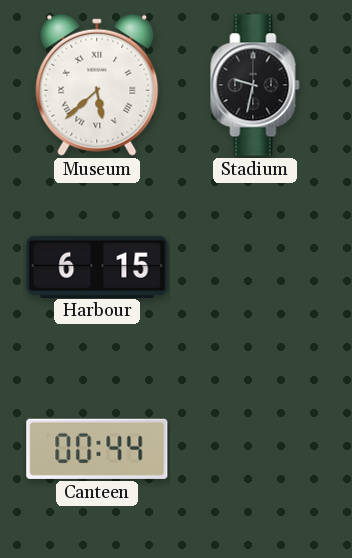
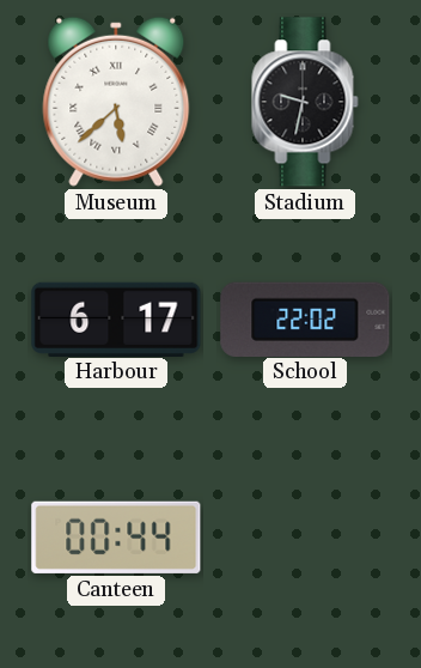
Harbour: 6:15 -> 6:17 (116, 318)
School: none -> 22:02 (305, 318)
